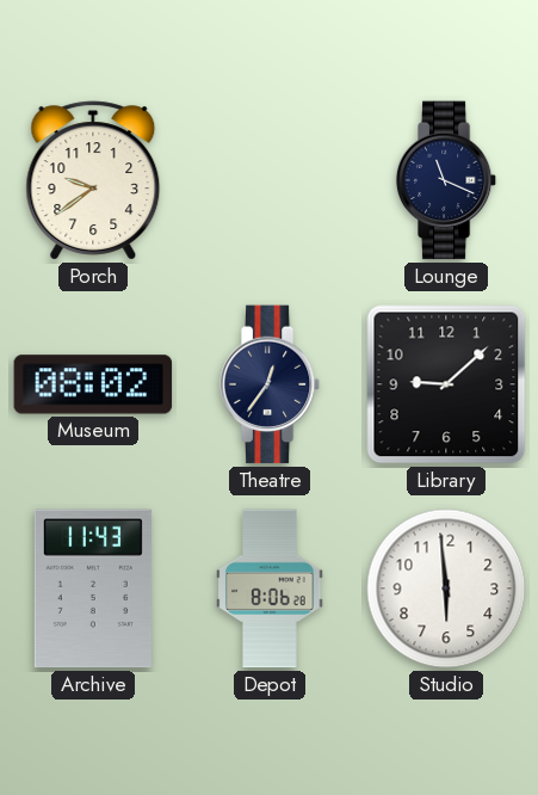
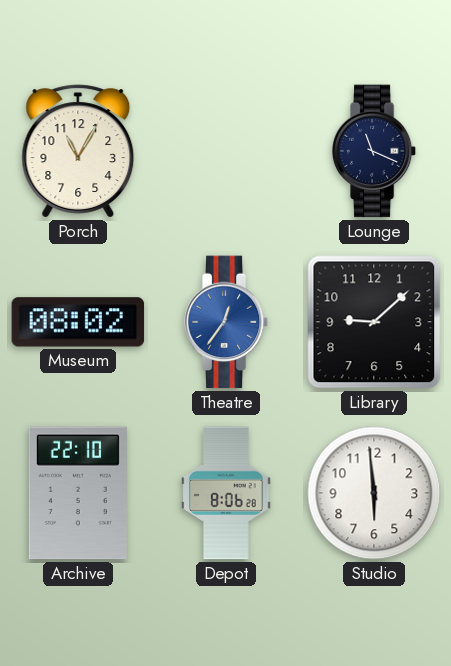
Porch: 9:39 -> 11:05 (78, 151)
Theatre dial: navy -> blue (226, 322)
Archive: 11:43 -> 22:10 (78, 493)
